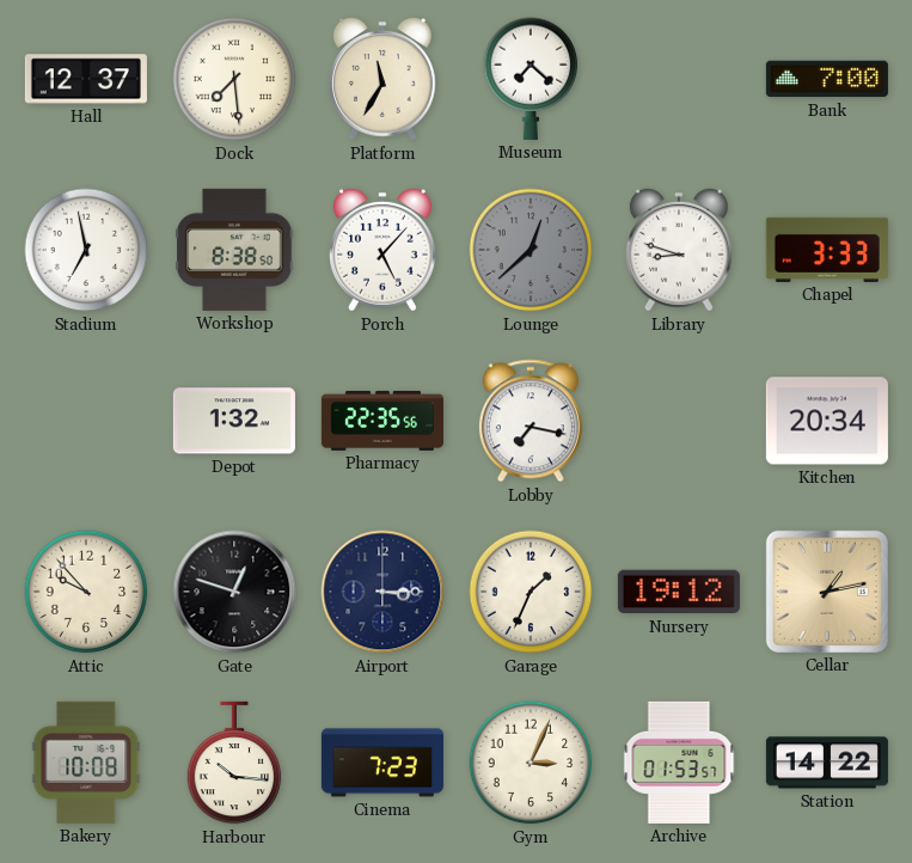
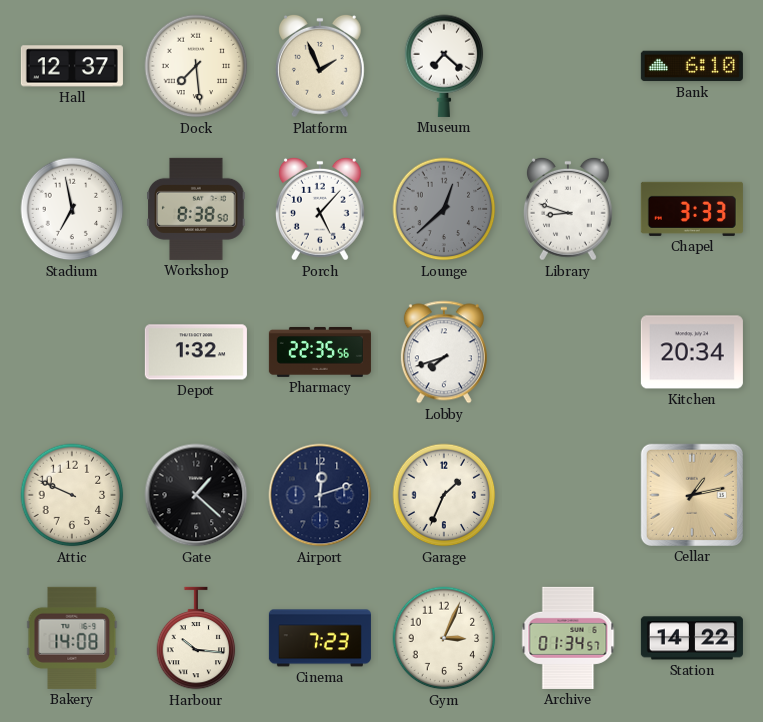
Platform: 11:35 -> 1:56 (321, 66)
Bank: 7:00 -> 6:10 (692, 66)
Lobby: 7:17 -> 7:42 (444, 352)
Attic: 9:53 -> 9:49 (72, 495)
Gate: 12:48 -> 1:22 (196, 495)
Airport: 3:15 -> 12:12 (320, 495)
Nursery: 19:12 -> none (679, 592)
Bakery: 10:08 -> 14:08 (72, 638)
Archive: 01:53 -> 01:34 (568, 638)
